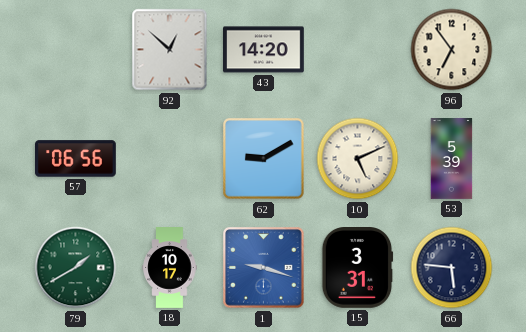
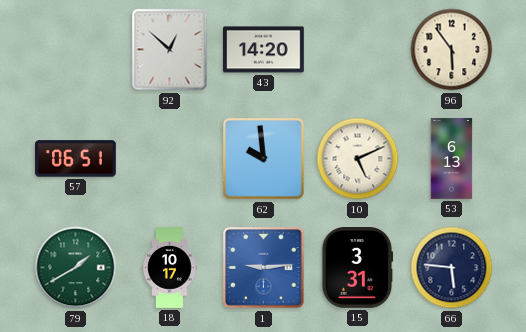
96: 6:54 -> 5:54 (452, 50)
57: 06:56 -> 06:51 (76, 159)
62: 9:10 -> 9:59 (264, 159)
53: 5:39 -> 6:13 (452, 159)
1: 9:18 -> 9:14 (264, 268)
